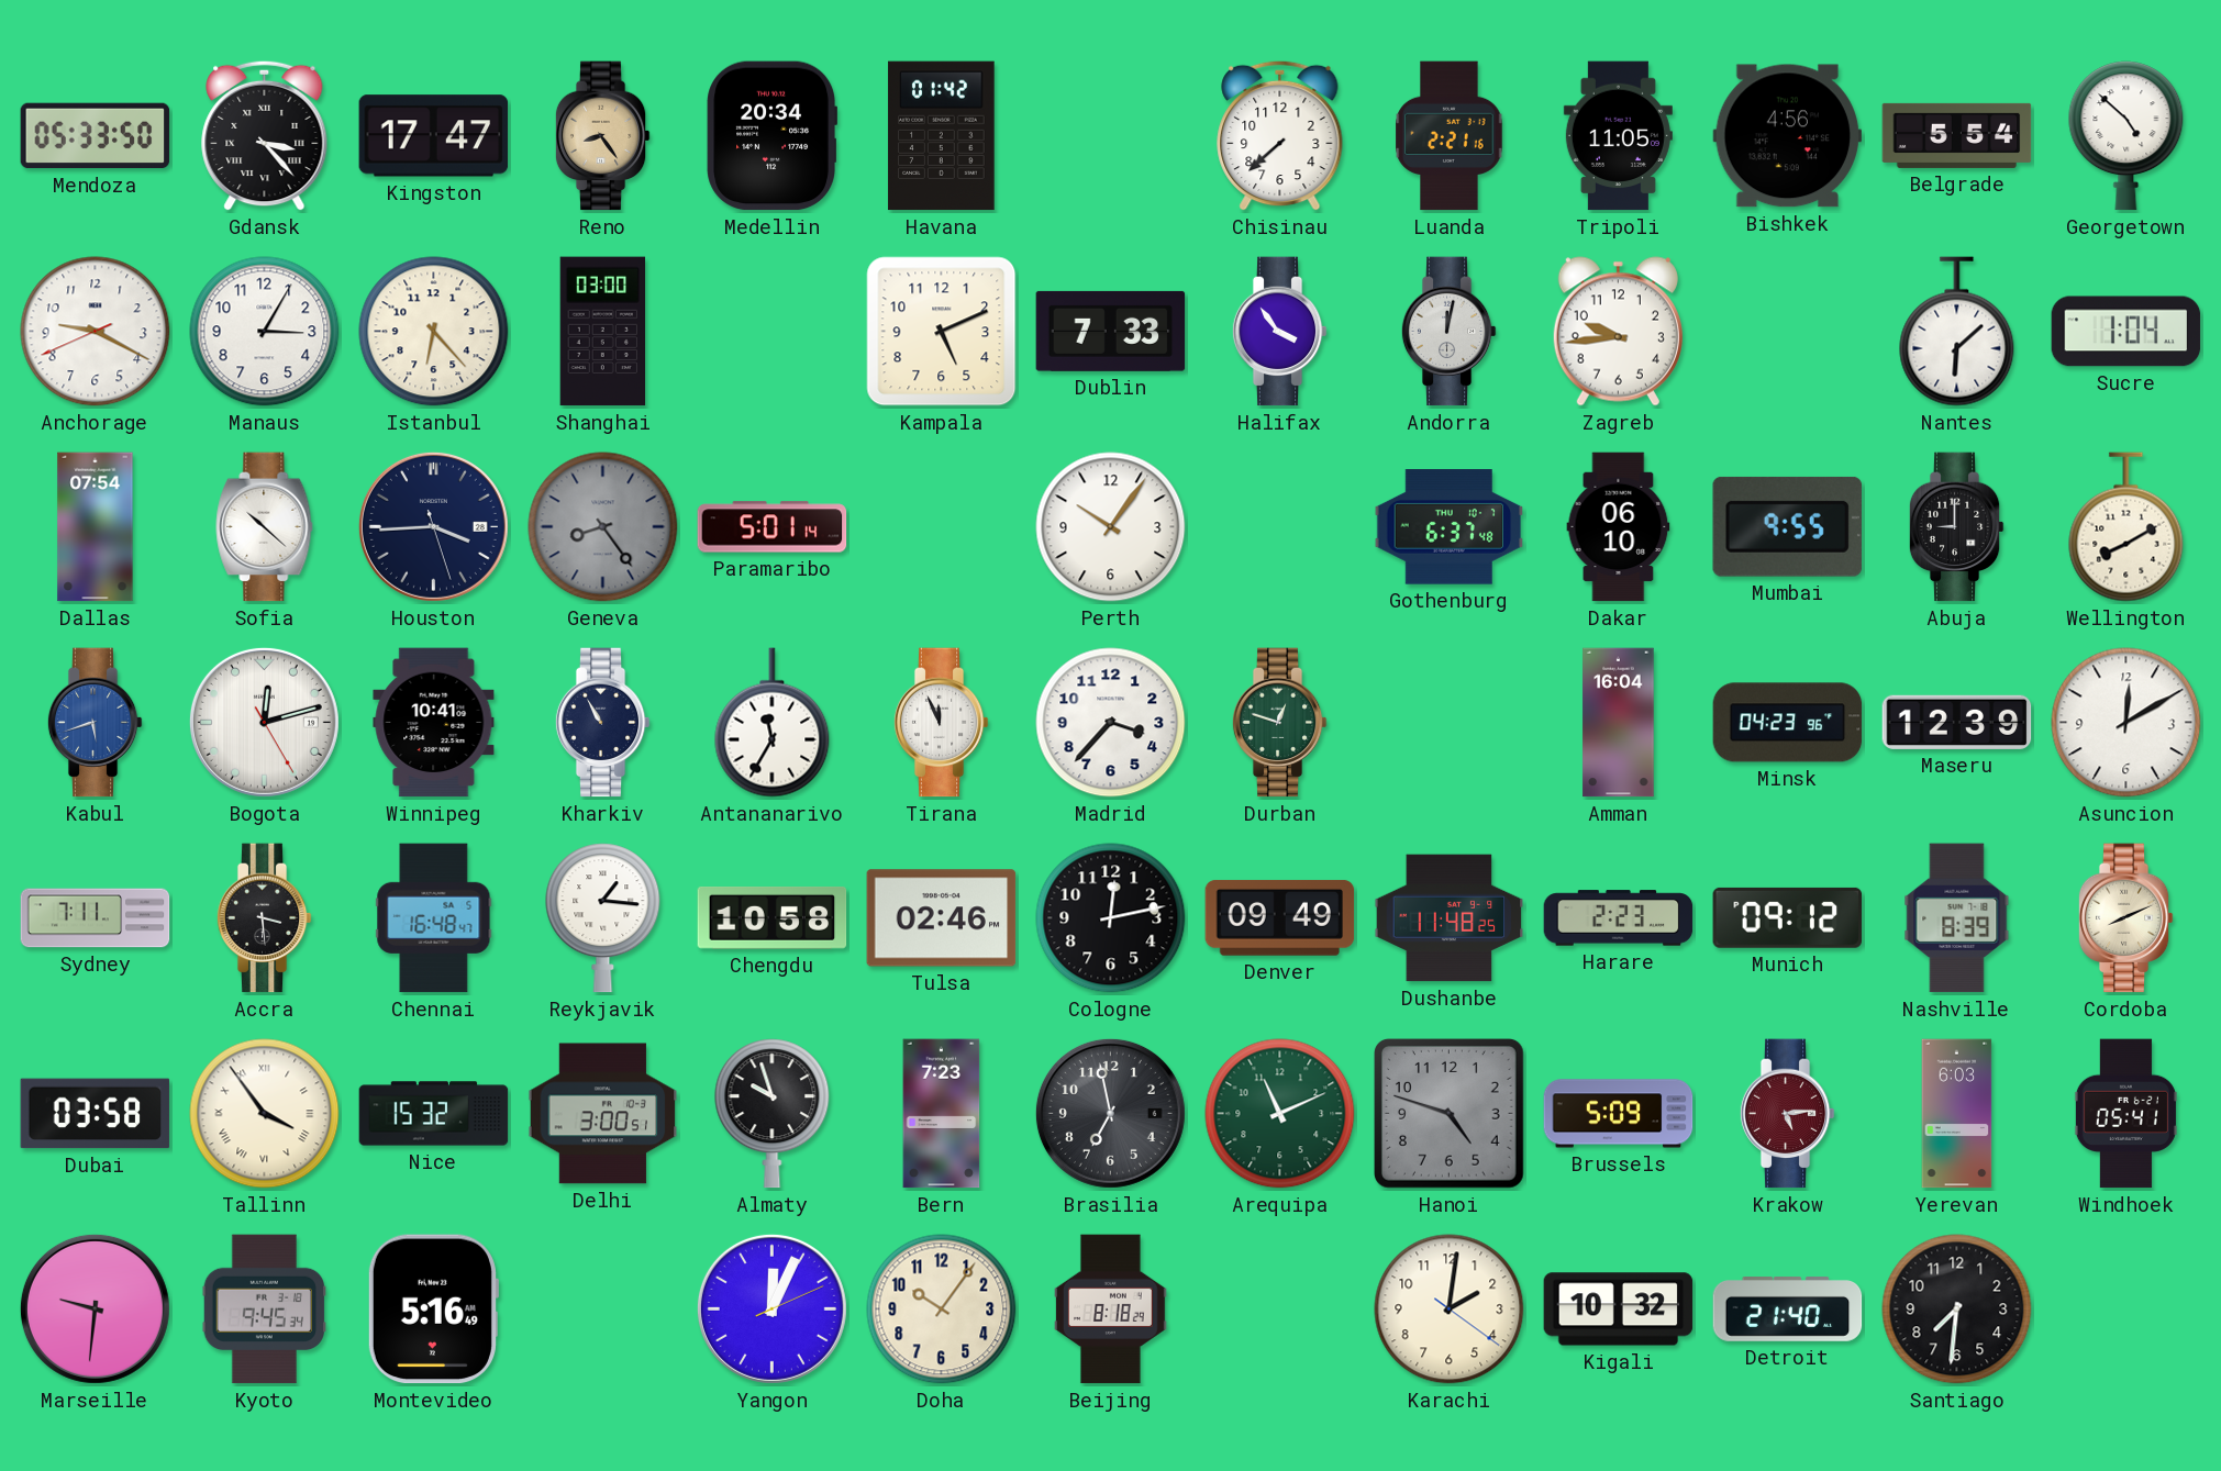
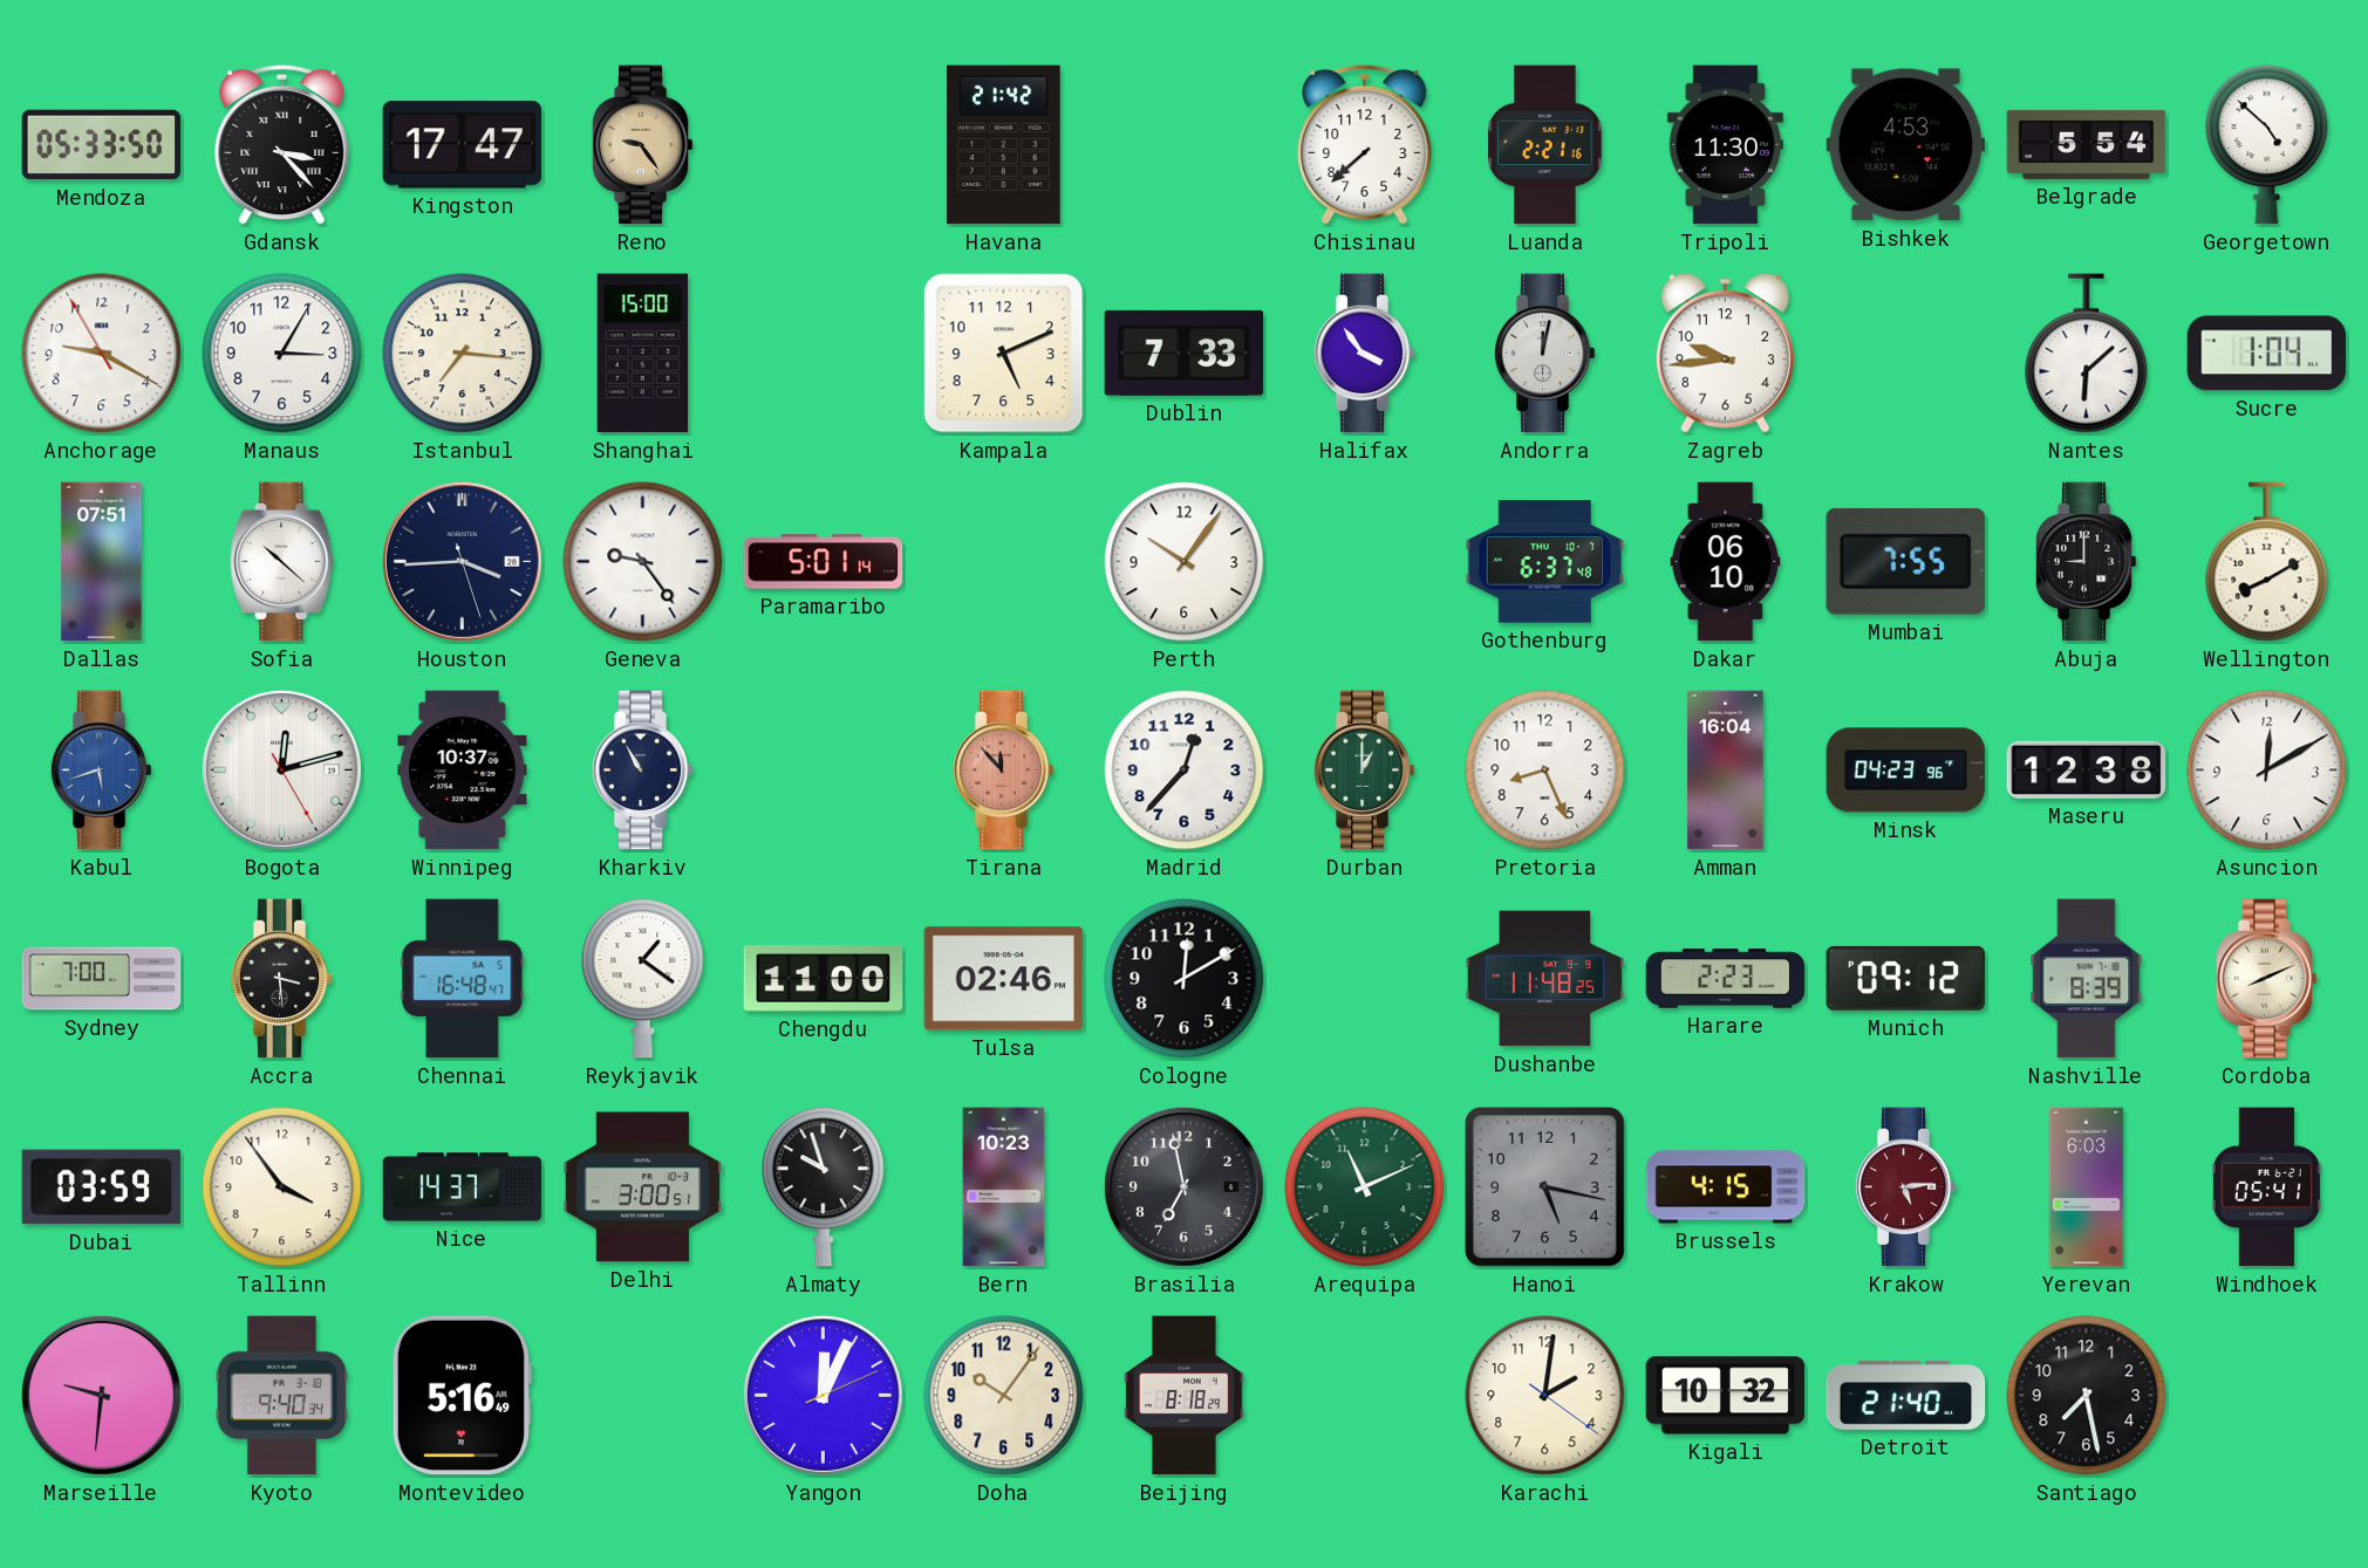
Reno: 8:24 -> 9:24 (642, 145)
Medellin: 20:34 -> none (771, 136)
Havana: 01:42 -> 21:42 (1004, 145)
Tripoli: 11:05 -> 11:30 (1725, 145)
Bishkek: 4:56 -> 4:53 (1906, 145)
Anchorage: 9:19:41 -> 9:19:55 (102, 354)
Istanbul: 6:23 -> 7:16 (463, 354)
Shanghai: 03:00 -> 15:00 (643, 354)
Dallas: 07:54 -> 07:51 (102, 562)
Geneva: 8:24 -> 9:24 (643, 562)
Geneva dial: grey -> white (643, 562)
Mumbai: 9:55 -> 7:55 (1905, 561)
Winnipeg: 10:41 -> 10:37 (463, 771)
Antananarivo: 11:35 -> none (773, 723)
Tirana: 11:56 -> 11:53 (1003, 771)
Tirana dial: white -> salmon (1003, 771)
Madrid: 3:37 -> 12:37 (1185, 771)
Durban: 12:48 -> 1:00 (1364, 771)
Pretoria: none -> 8:26 (1545, 771)
Maseru: 12:39 -> 12:38 (2087, 769)
Sydney: 7:11 -> 7:00 (102, 979)
Reykjavik: 1:16 -> 1:21 (643, 979)
Chengdu: 10:58 -> 11:00 (824, 978)
Cologne: 12:13 -> 12:10 (1185, 979)
Denver: 09:49 -> none (1280, 917)
Dubai: 03:58 -> 03:59 (102, 1187)
Tallinn numerals: Roman -> Arabic (282, 1187)
Nice: 15:32 -> 14:37 (463, 1187)
Bern: 7:23 -> 10:23 (1004, 1187)
Hanoi: 4:48 -> 5:17 (1545, 1187)
Brussels: 5:09 -> 4:15 (1726, 1187)
Kyoto: 9:45 -> 9:40 (282, 1396)
Santiago: 7:31 -> 7:28 (2087, 1396)
